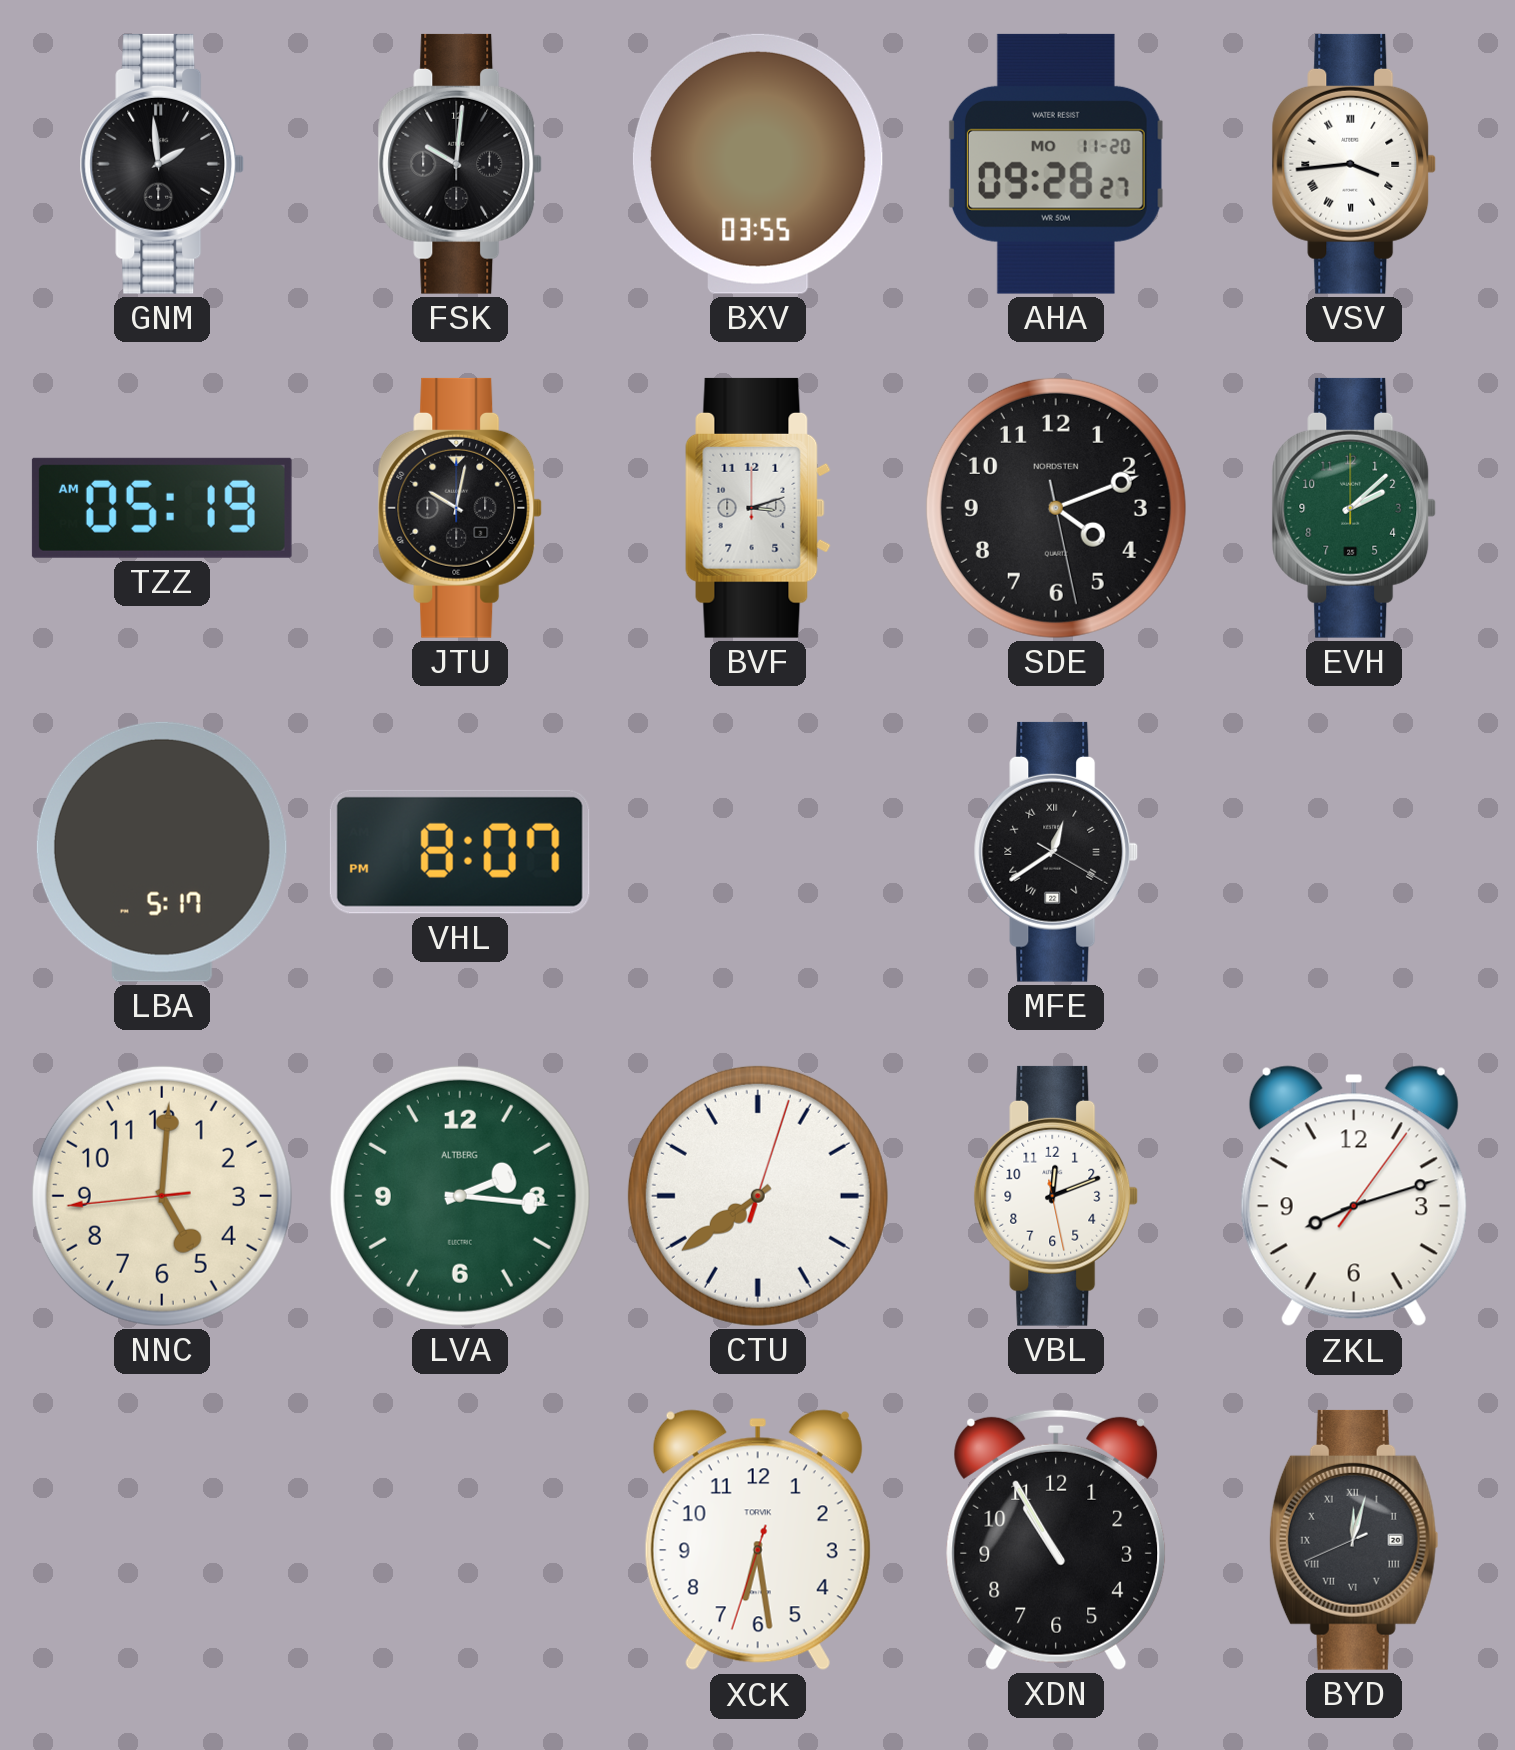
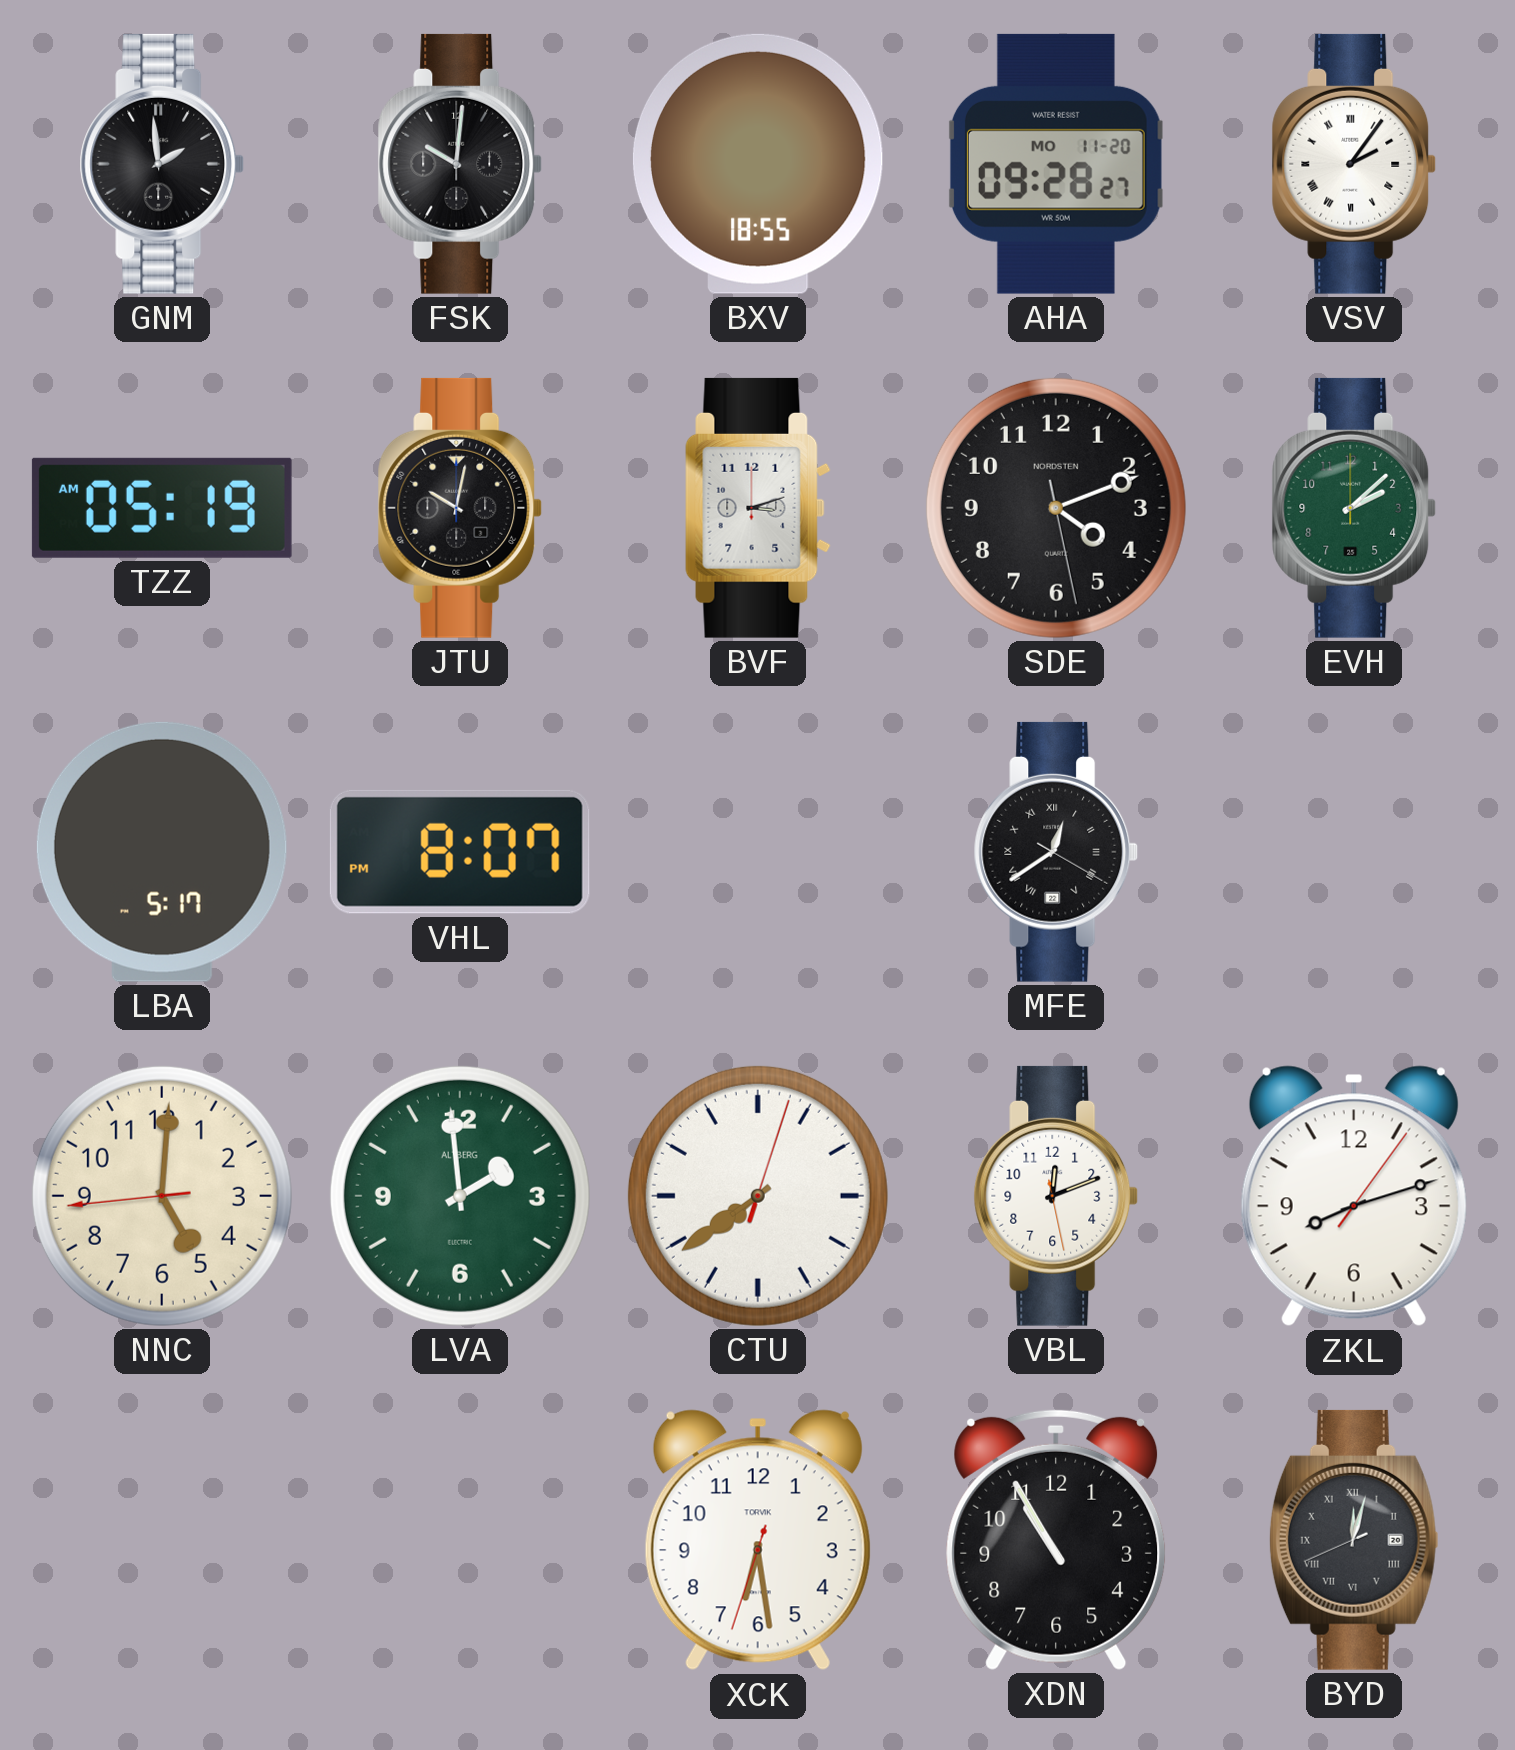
BXV: 03:55 -> 18:55 (758, 164)
VSV: 3:44 -> 2:06 (1354, 164)
LVA: 2:16 -> 1:59 (460, 1196)
